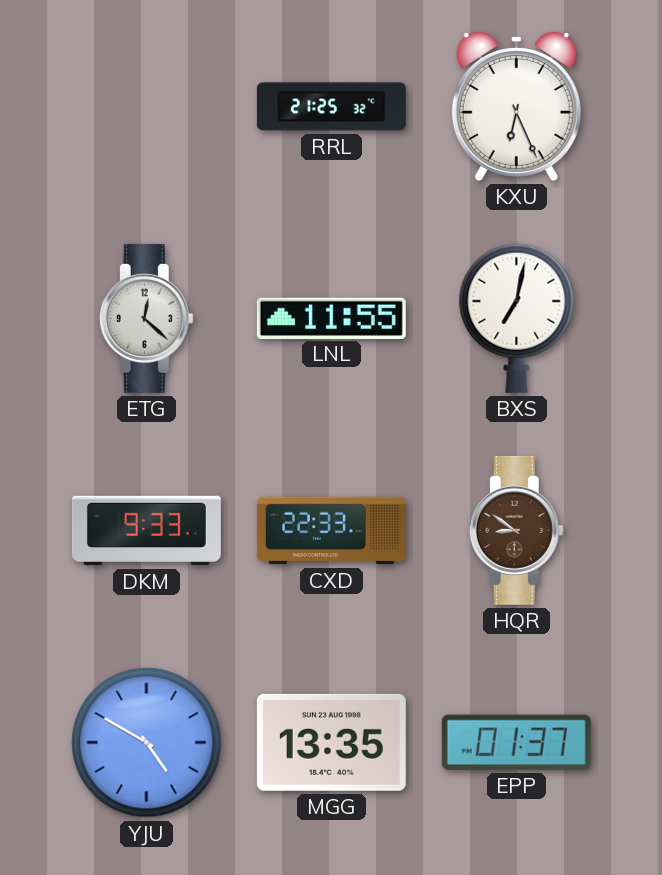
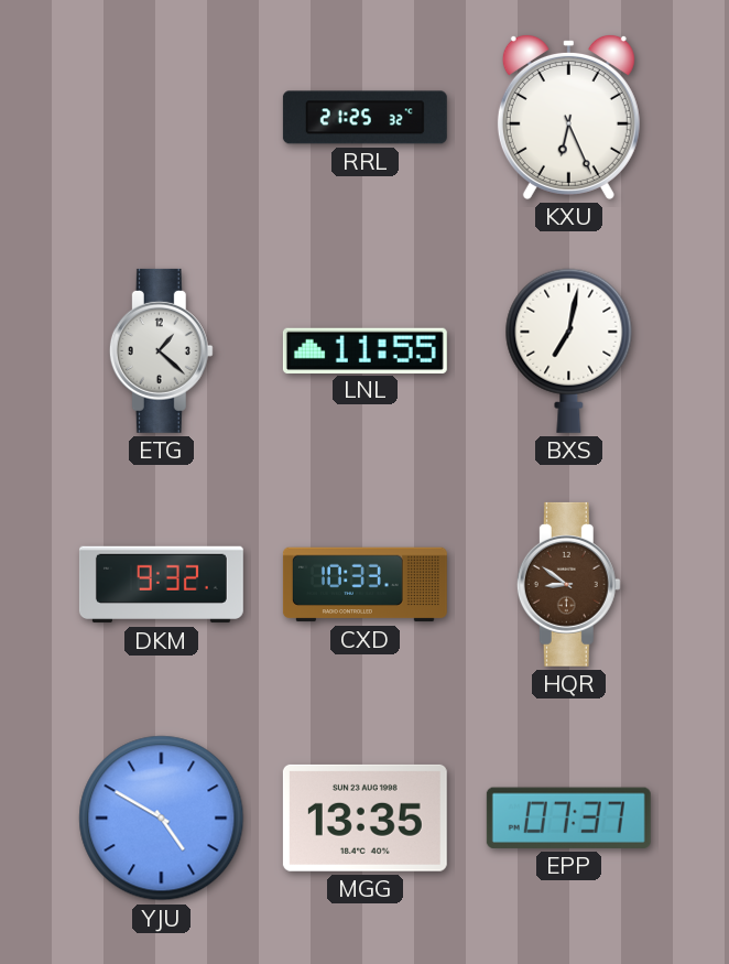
ETG: 12:22 -> 1:22 (161, 350)
DKM: 9:33 -> 9:32 (161, 585)
CXD: 22:33 -> 10:33 (364, 585)
EPP: 01:37 -> 07:37 (568, 817)
